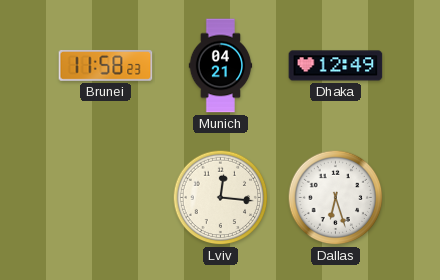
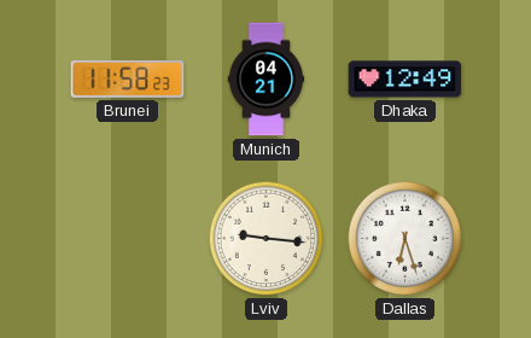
Lviv: 12:16 -> 9:16 (267, 239)
